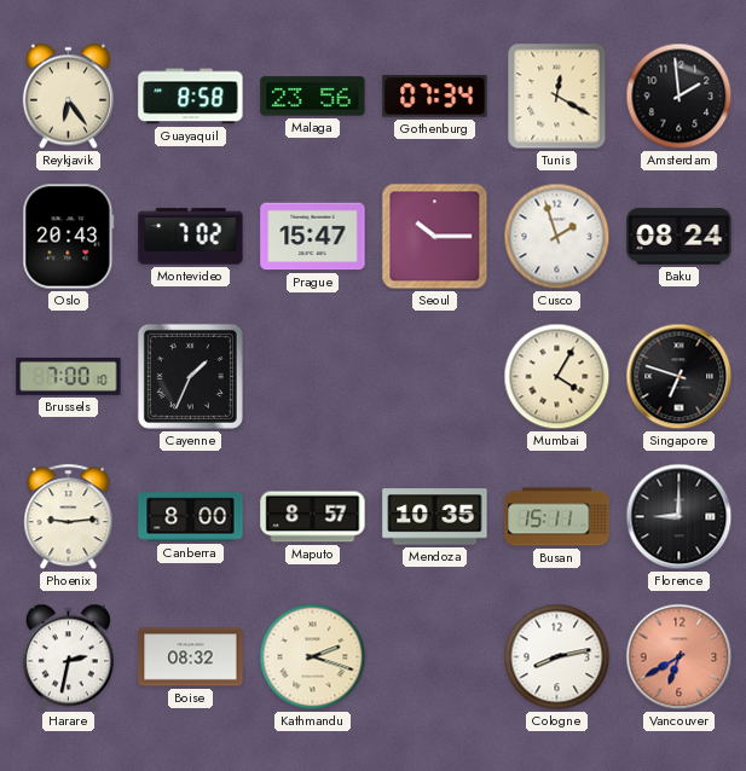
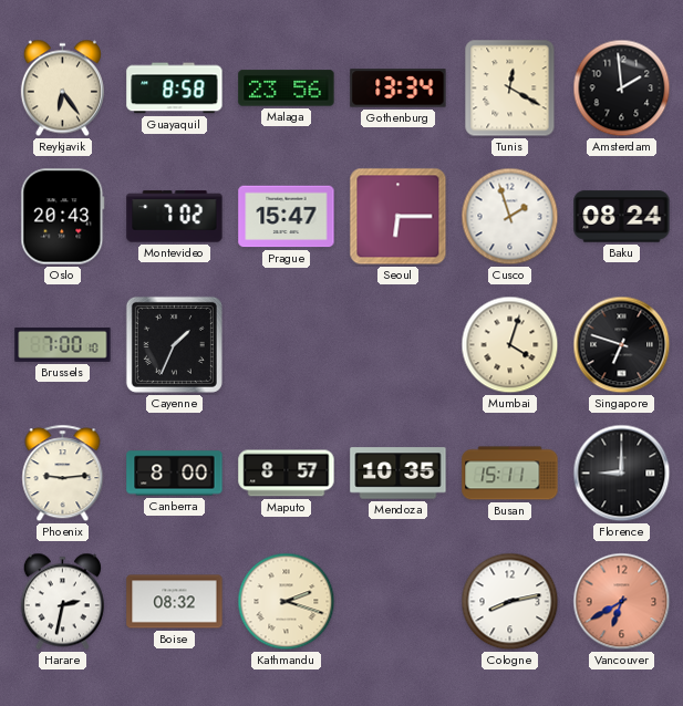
Gothenburg: 07:34 -> 13:34 (399, 89)
Seoul: 10:15 -> 6:15 (399, 217)
Mumbai: 4:05 -> 4:03 (510, 345)
